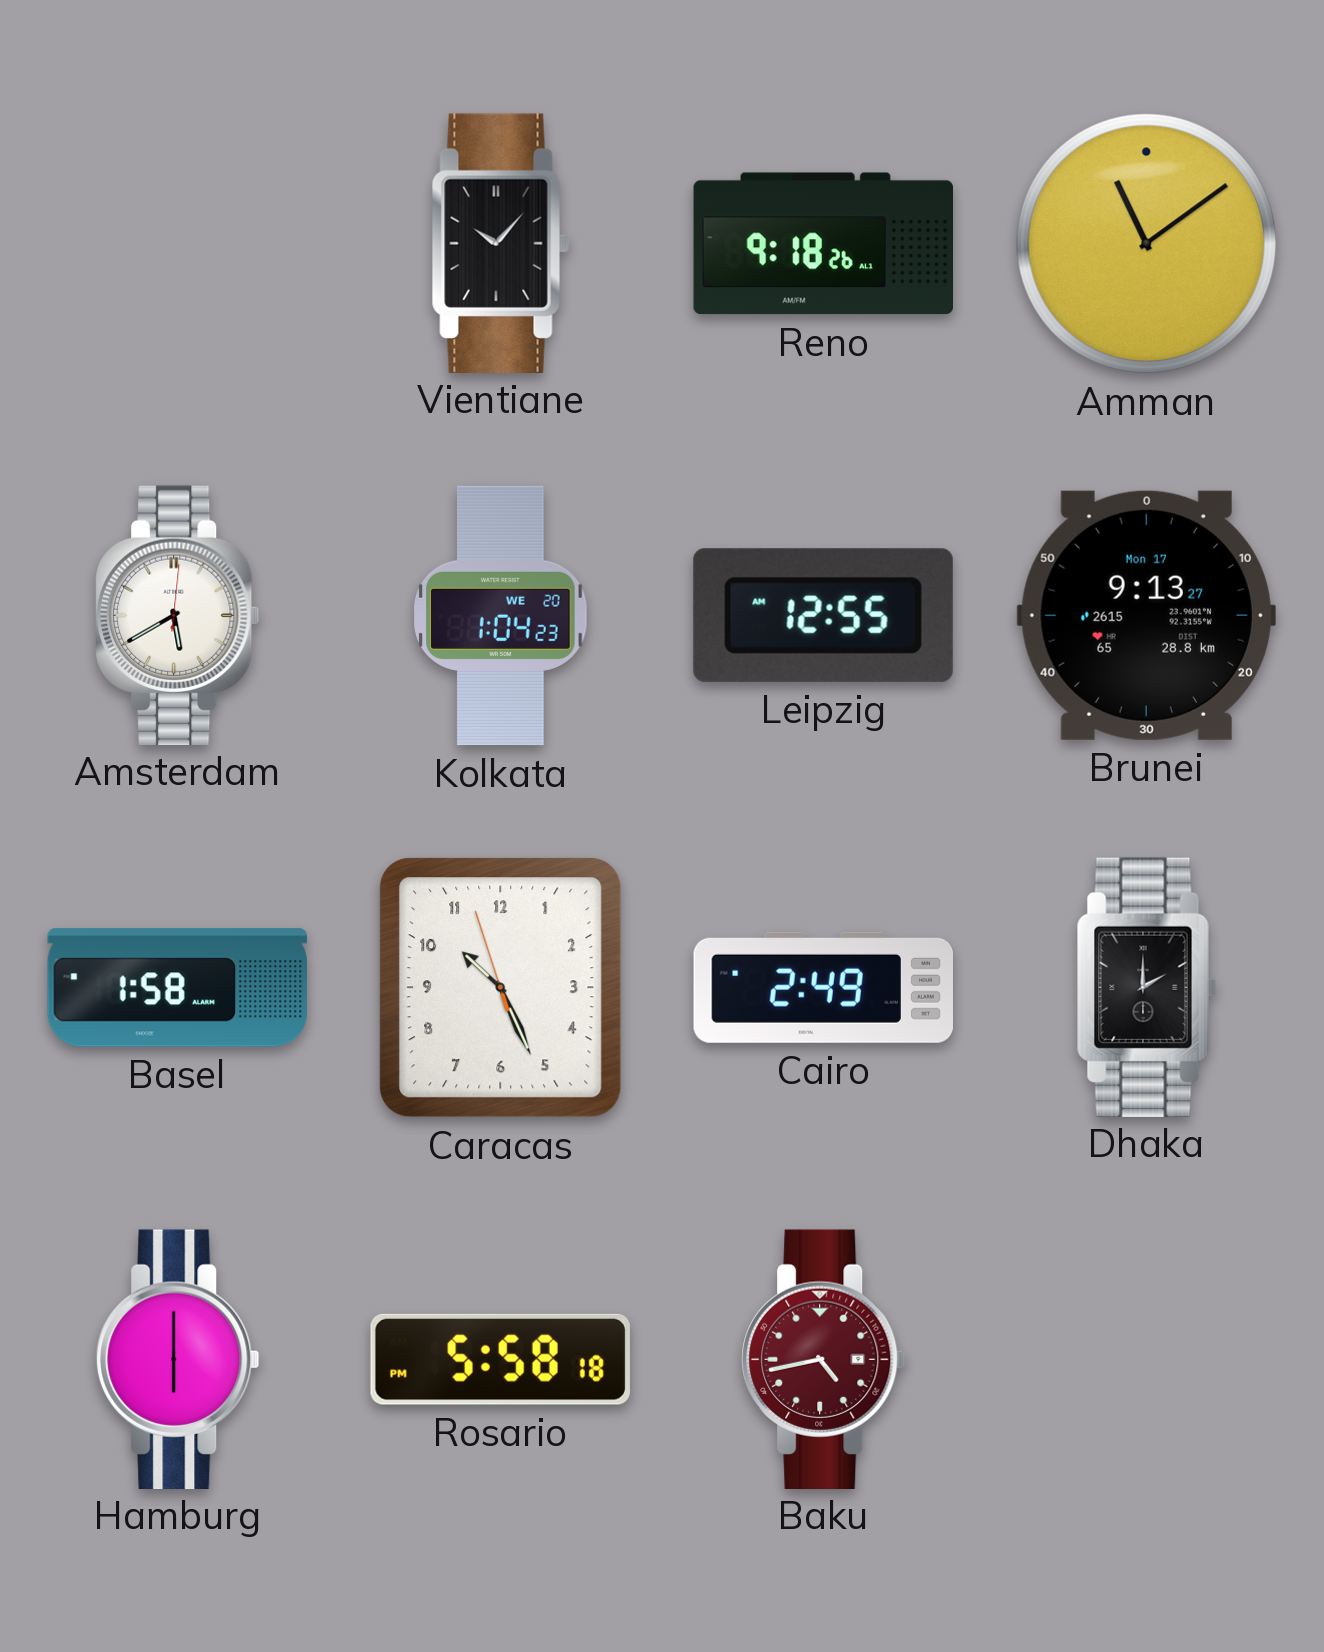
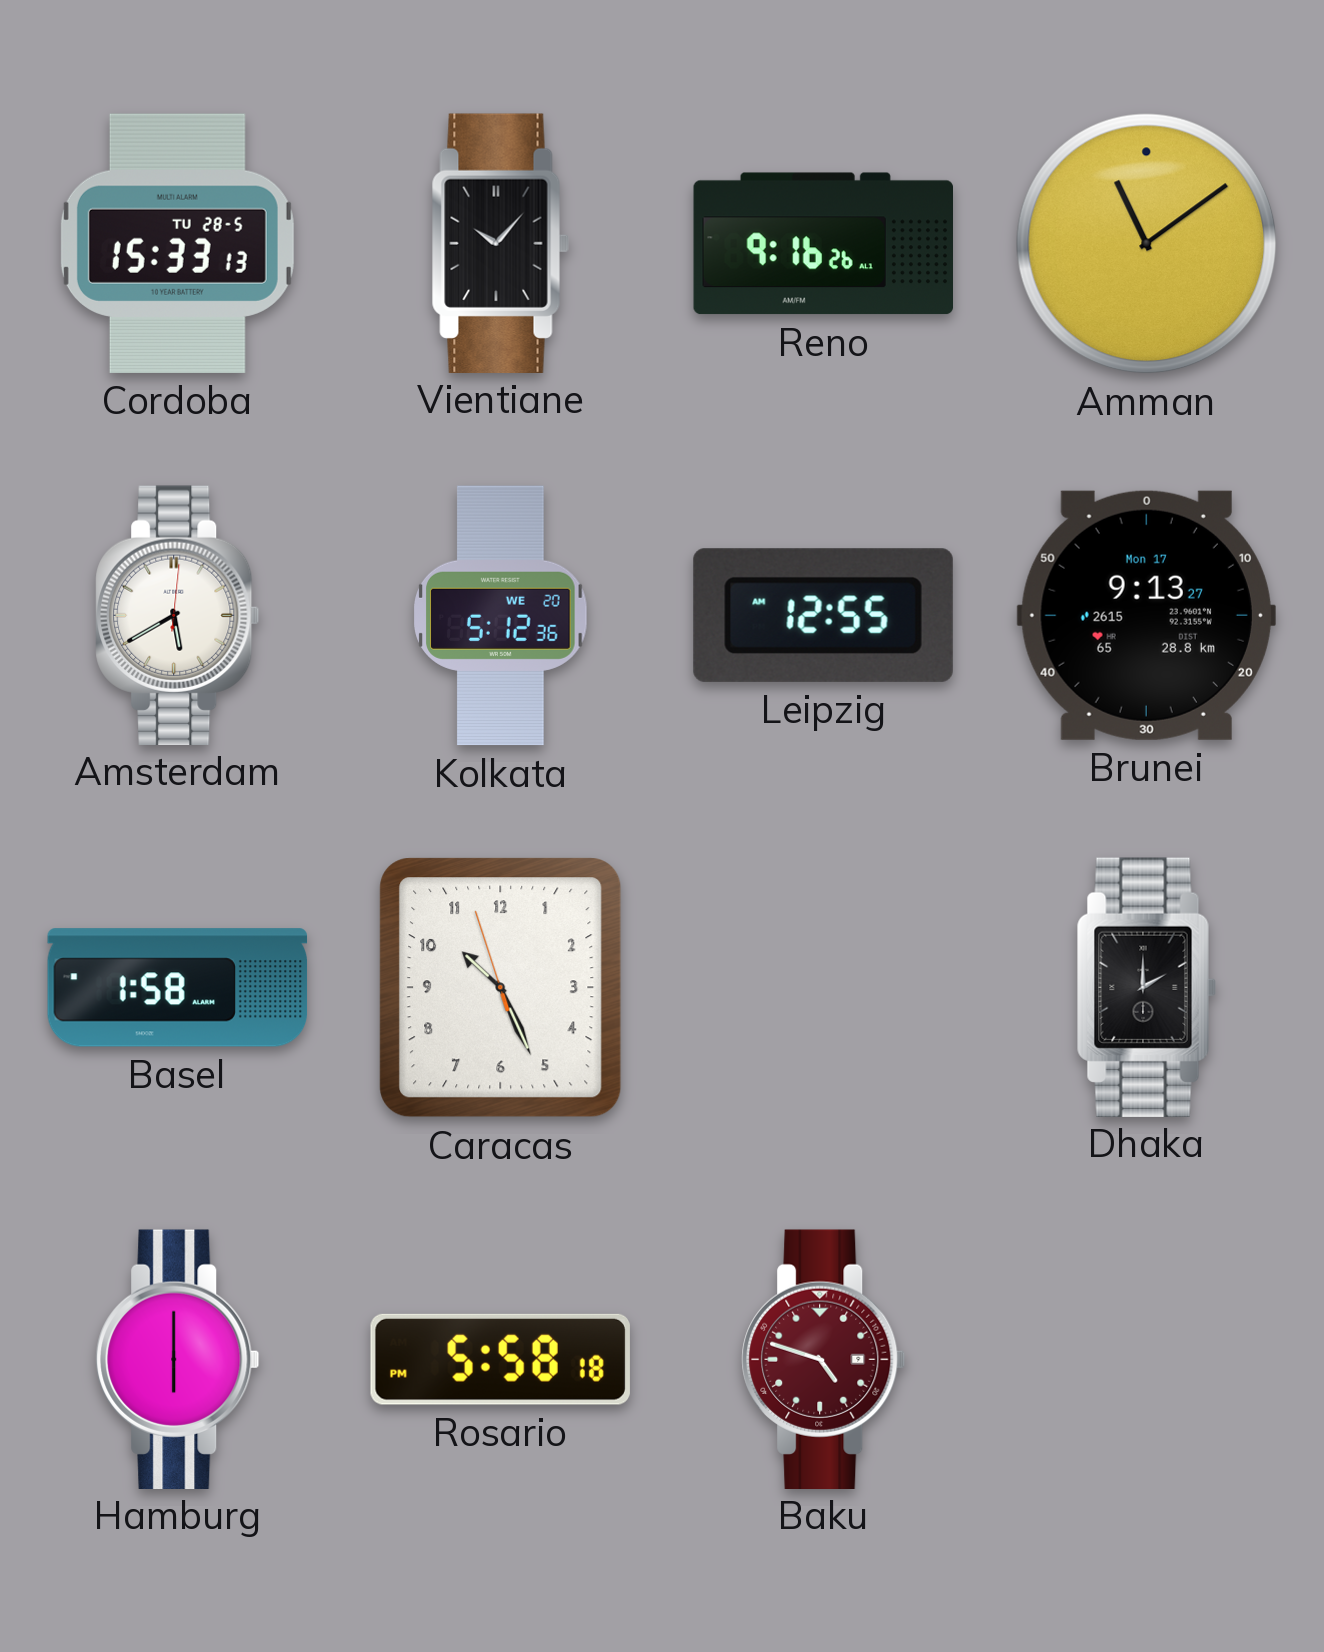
Cordoba: none -> 15:33 (177, 243)
Reno: 9:18 -> 9:16 (823, 244)
Kolkata: 1:04 -> 5:12 (501, 616)
Cairo: 2:49 -> none (823, 987)
Baku: 4:43 -> 4:48 (824, 1359)
